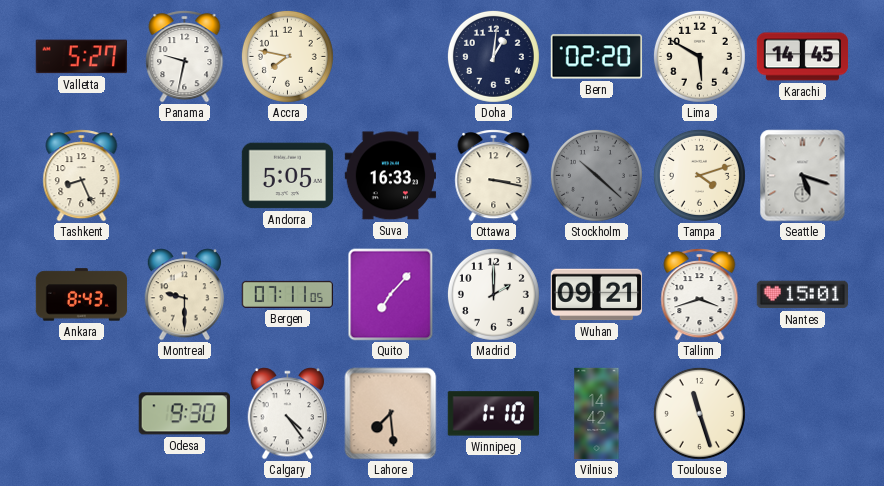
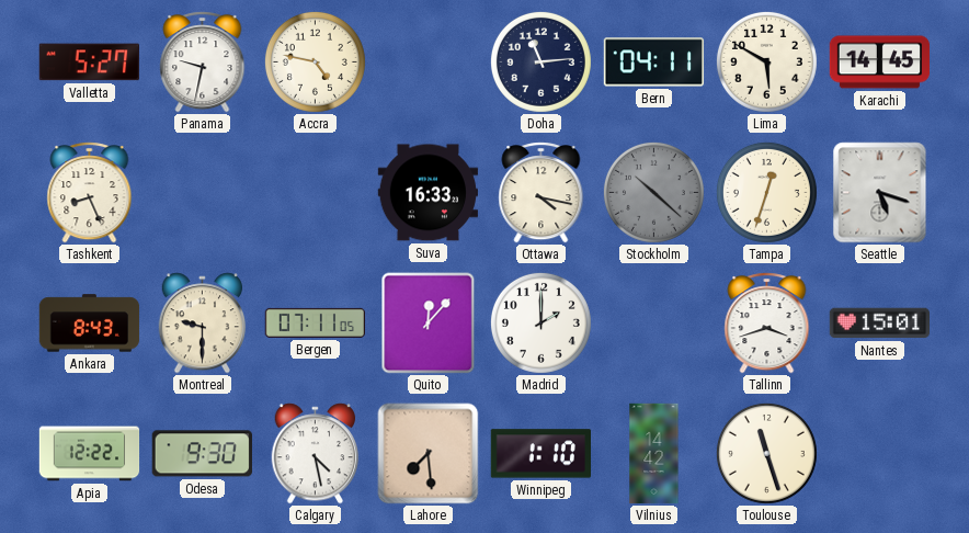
Accra: 7:47 -> 4:47 (315, 61)
Doha: 1:01 -> 11:14 (540, 61)
Bern: 02:20 -> 04:11 (654, 63)
Andorra: 5:05 -> none (288, 176)
Ottawa: 3:17 -> 4:17 (541, 193)
Tampa: 4:12 -> 12:33 (766, 192)
Quito: 7:07 -> 12:07 (429, 324)
Wuhan: 09:21 -> none (596, 295)
Apia: none -> 12:22 (90, 454)
Calgary: 4:24 -> 4:28 (316, 454)
